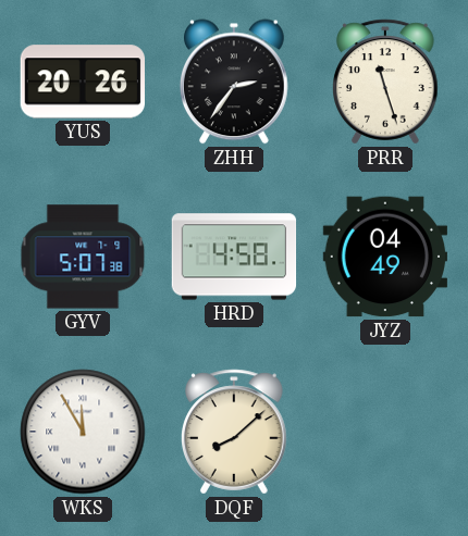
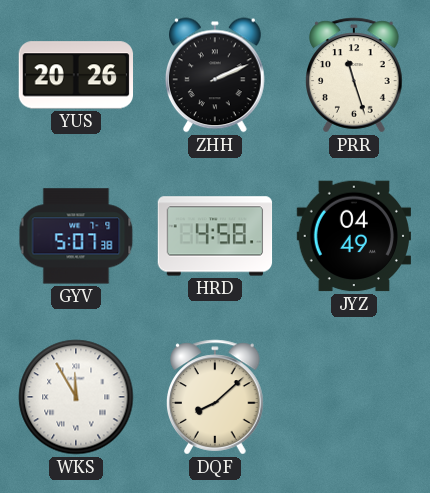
ZHH: 2:36 -> 2:11 (215, 75)
